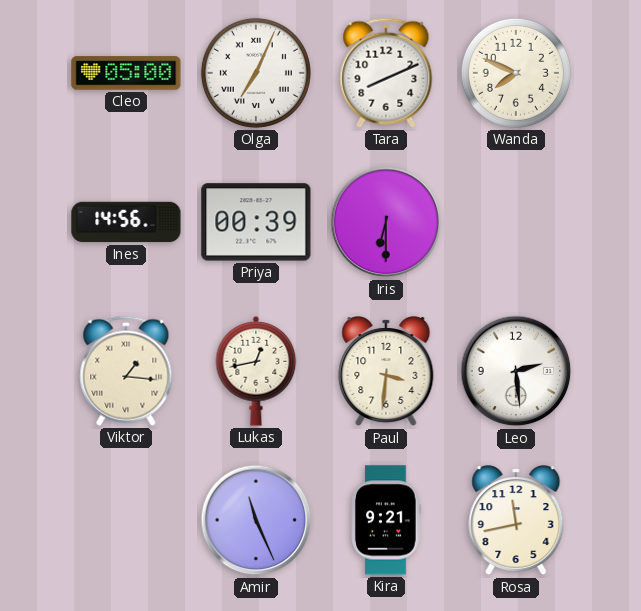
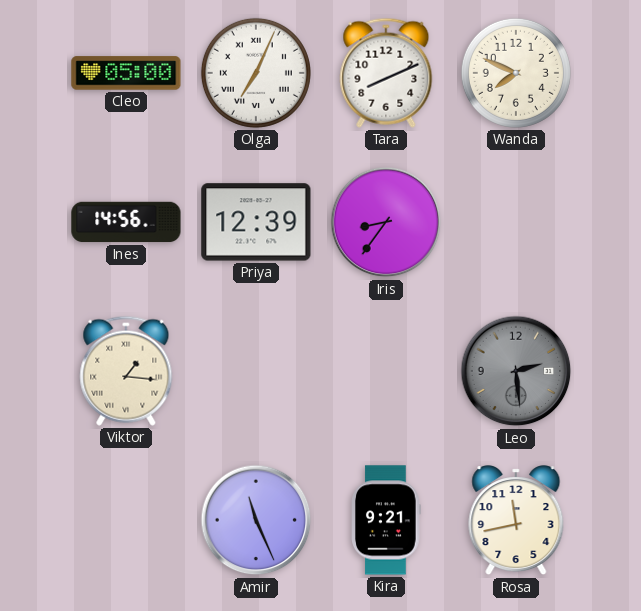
Priya: 00:39 -> 12:39 (256, 222)
Iris: 6:30 -> 8:36 (386, 222)
Lukas: 12:43 -> none (256, 371)
Paul: 3:31 -> none (386, 372)
Leo dial: white -> grey (516, 371)
